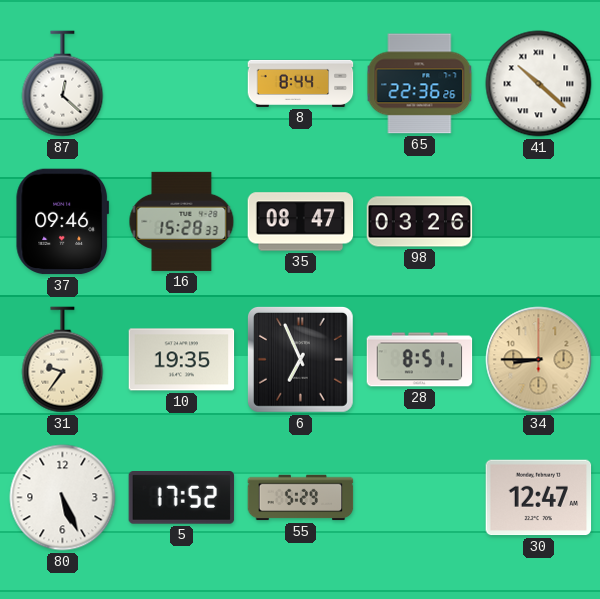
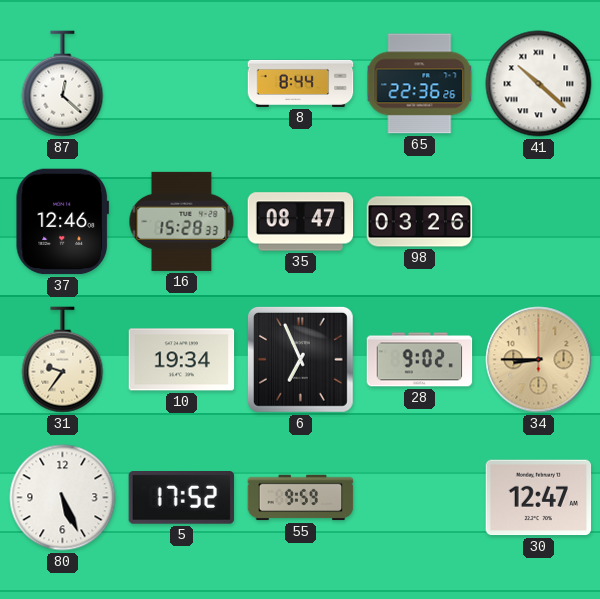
37: 09:46 -> 12:46 (62, 222)
10: 19:35 -> 19:34 (182, 360)
28: 8:51 -> 9:02 (420, 360)
55: 5:29 -> 9:59 (301, 498)
